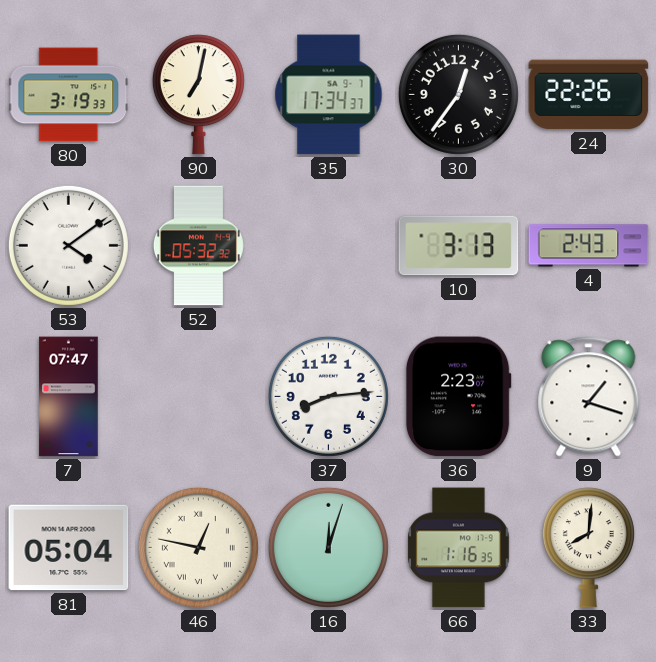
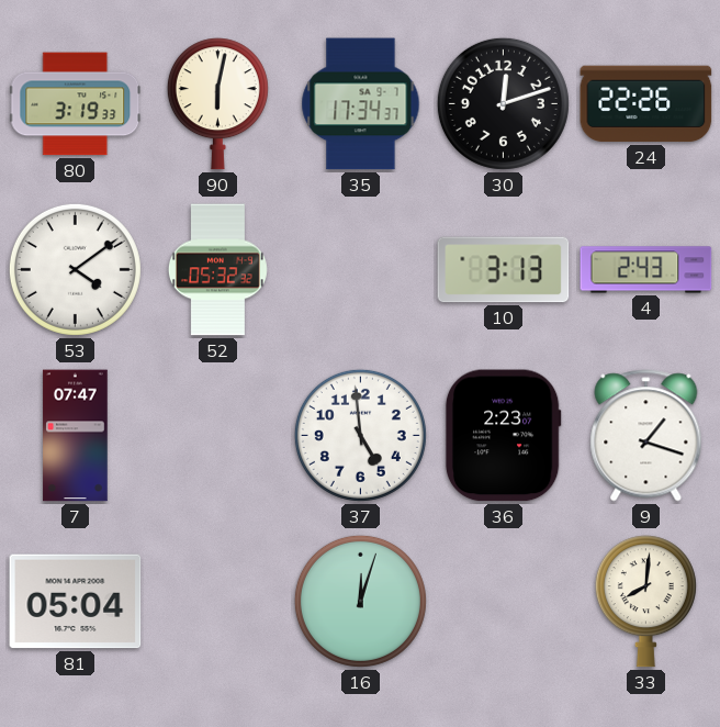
90: 7:02 -> 6:02 (217, 104)
30: 12:36 -> 12:12 (503, 103)
37: 8:14 -> 4:59 (360, 435)
46: 12:47 -> none (198, 547)
66: 1:16 -> none (459, 548)
